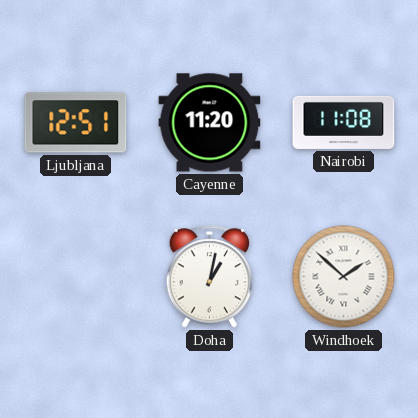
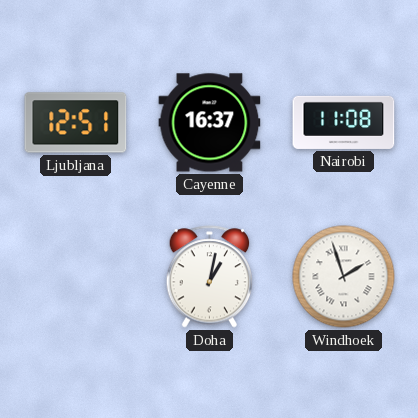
Cayenne: 11:20 -> 16:37 (210, 123)
Windhoek: 1:52 -> 1:57 (344, 277)
